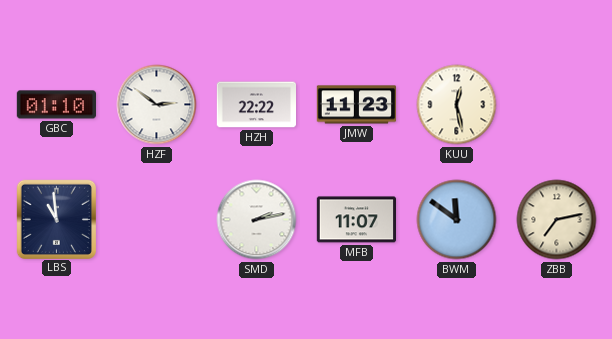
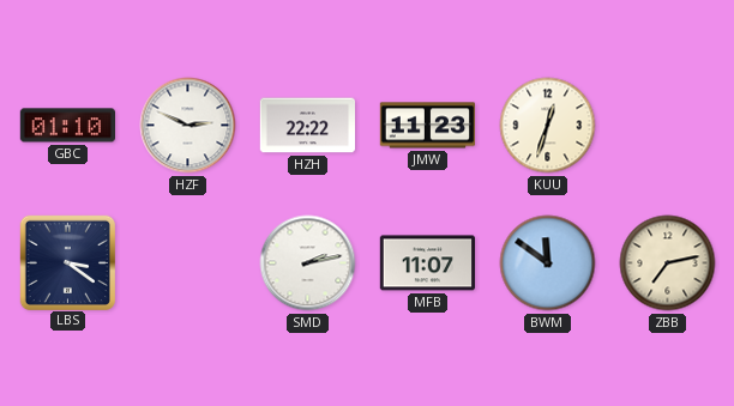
HZF: 2:51 -> 2:49 (188, 126)
KUU: 12:28 -> 12:33 (548, 126)
LBS: 10:59 -> 3:21 (67, 262)
